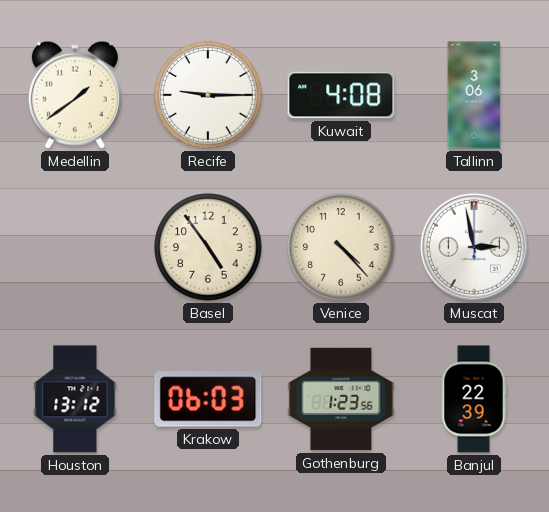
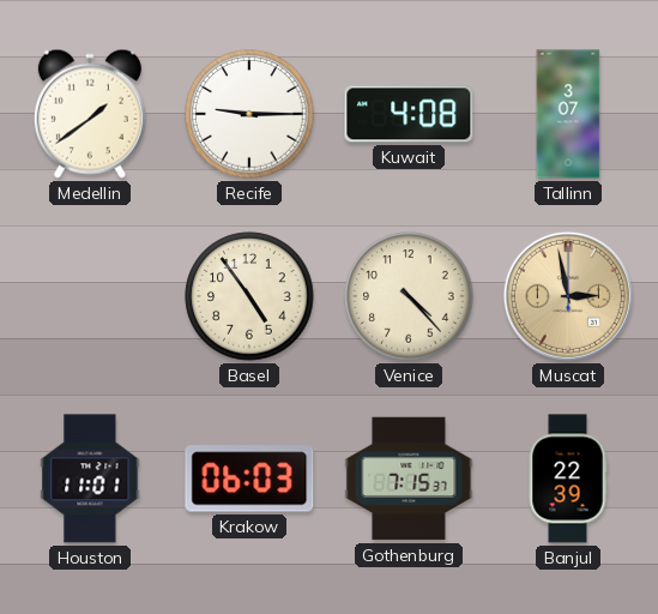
Tallinn: 3:06 -> 3:07 (568, 114)
Muscat dial: white -> champagne (568, 296)
Houston: 13:12 -> 11:01 (90, 478)
Gothenburg: 1:23 -> 7:15 (409, 478)
